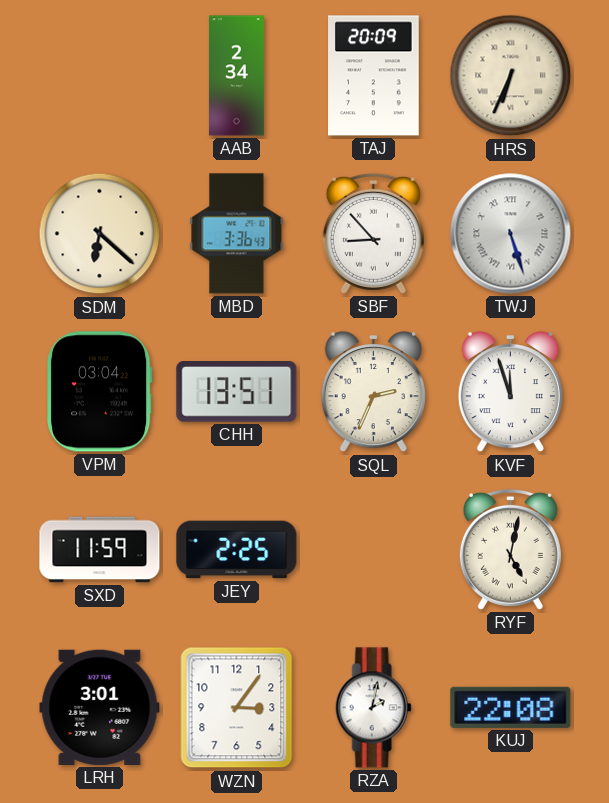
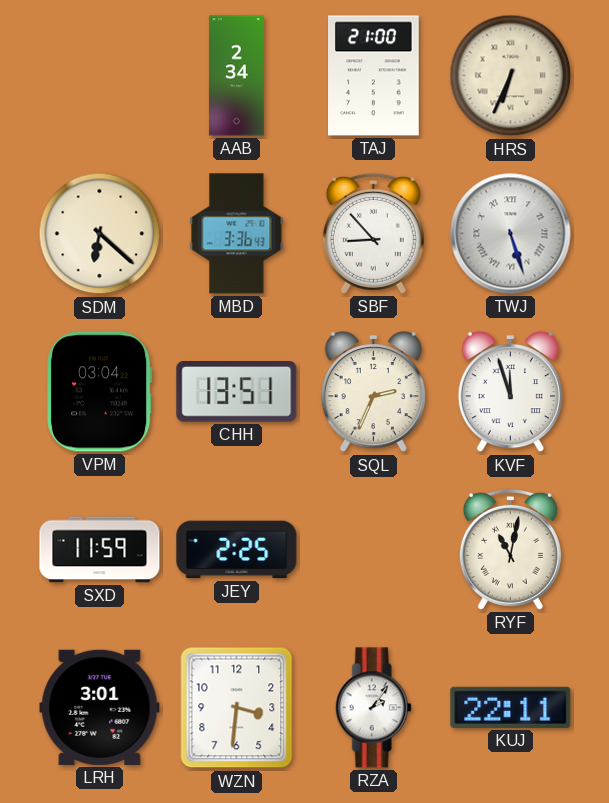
TAJ: 20:09 -> 21:00 (374, 76)
RYF: 5:02 -> 11:02 (510, 549)
WZN: 3:06 -> 3:31 (237, 708)
RZA: 2:02 -> 2:06 (373, 708)
KUJ: 22:08 -> 22:11 (511, 707)
